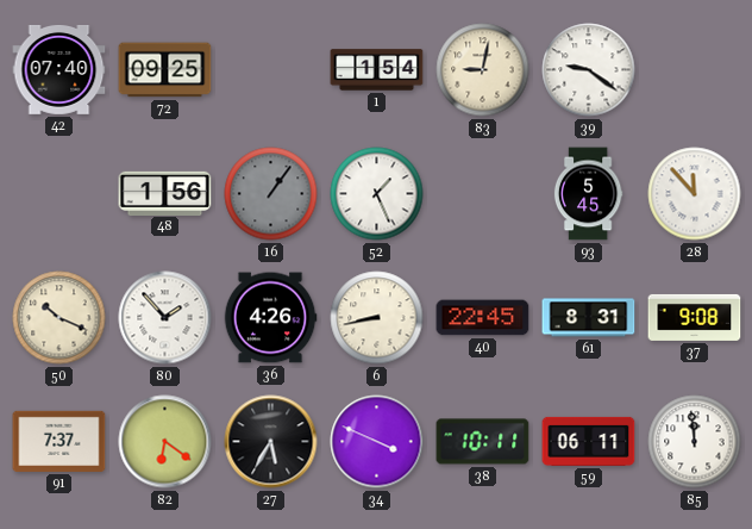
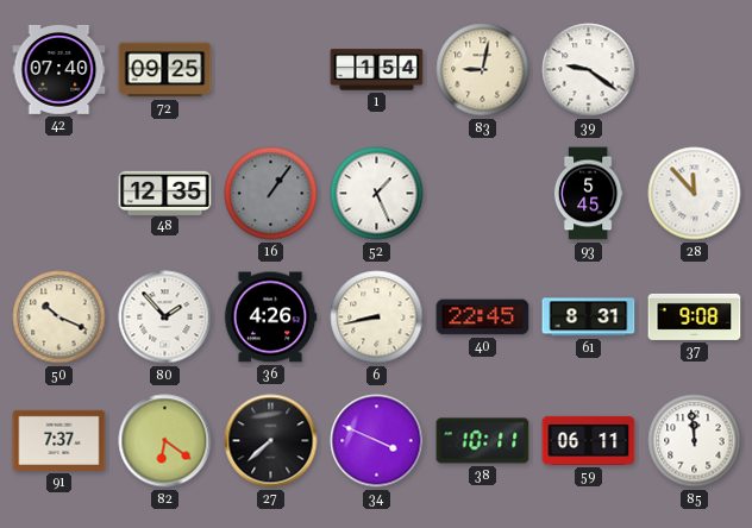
48: 1:56 -> 12:35 (165, 193)
27: 5:35 -> 7:38 (271, 441)
